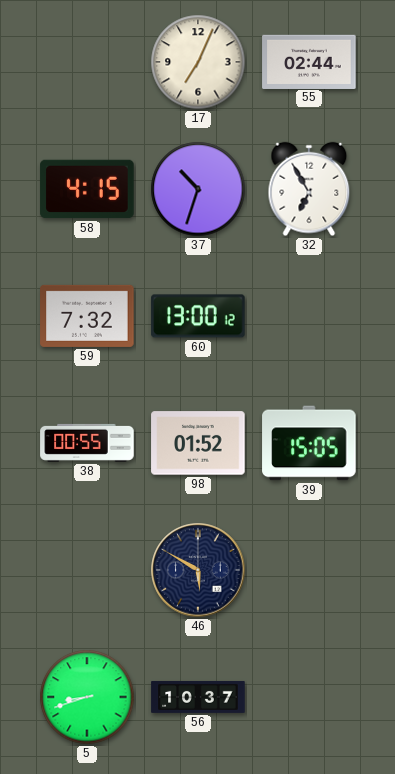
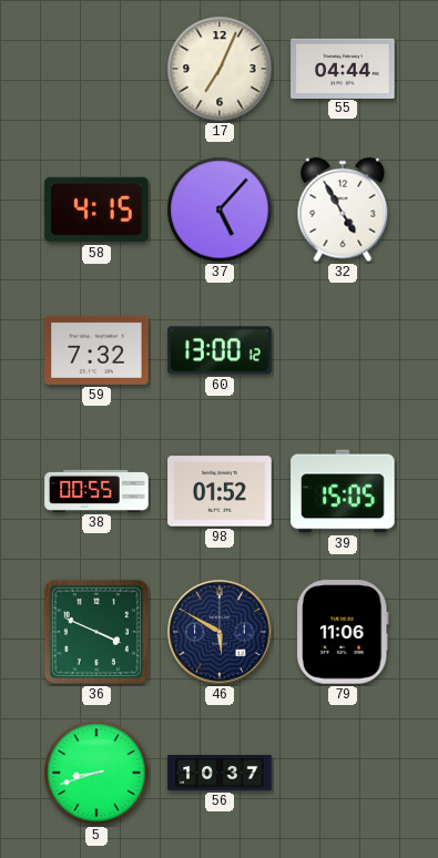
55: 02:44 -> 04:44 (343, 68)
37: 10:33 -> 5:07 (220, 210)
32: 6:55 -> 4:55 (343, 210)
36: none -> 3:49 (96, 632)
79: none -> 11:06 (343, 632)
